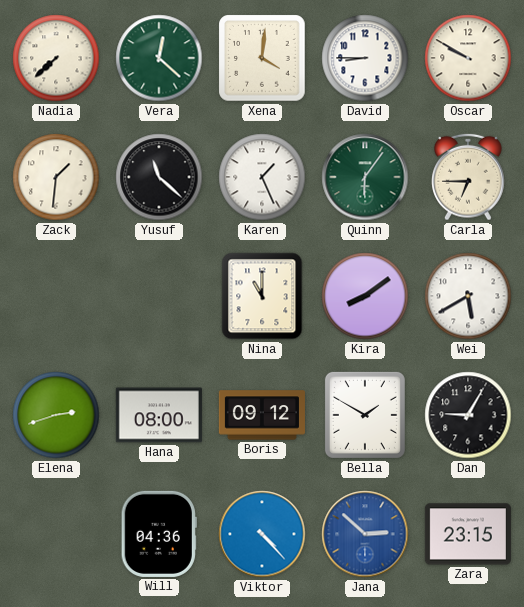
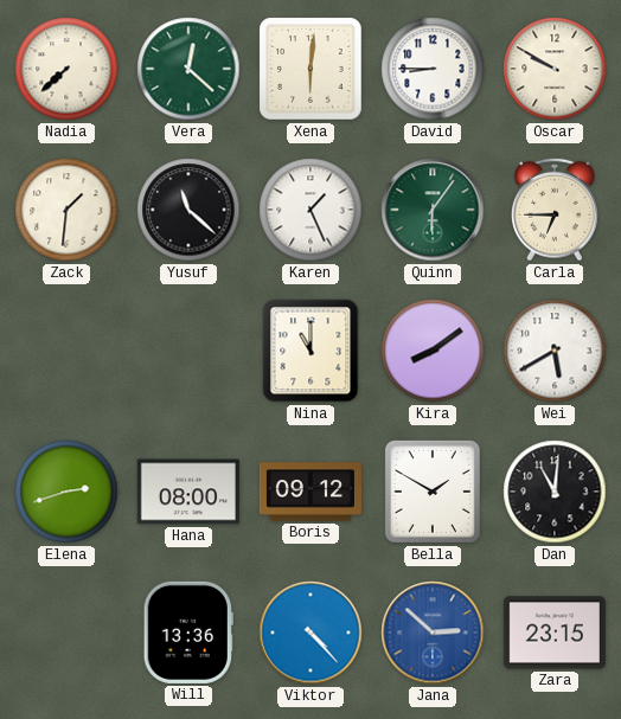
Xena: 4:01 -> 6:01 (310, 69)
Dan: 9:05 -> 11:01 (555, 492)
Will: 04:36 -> 13:36 (188, 633)
